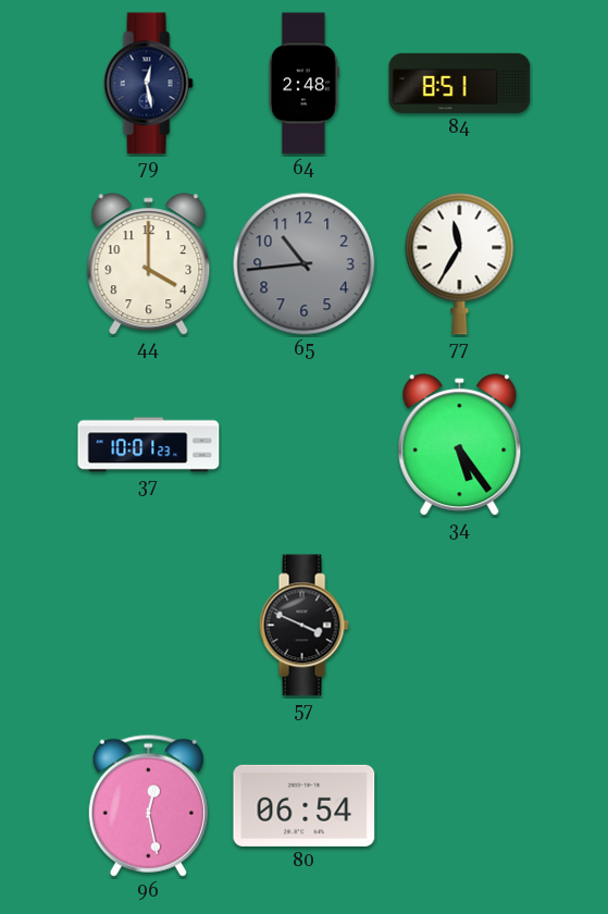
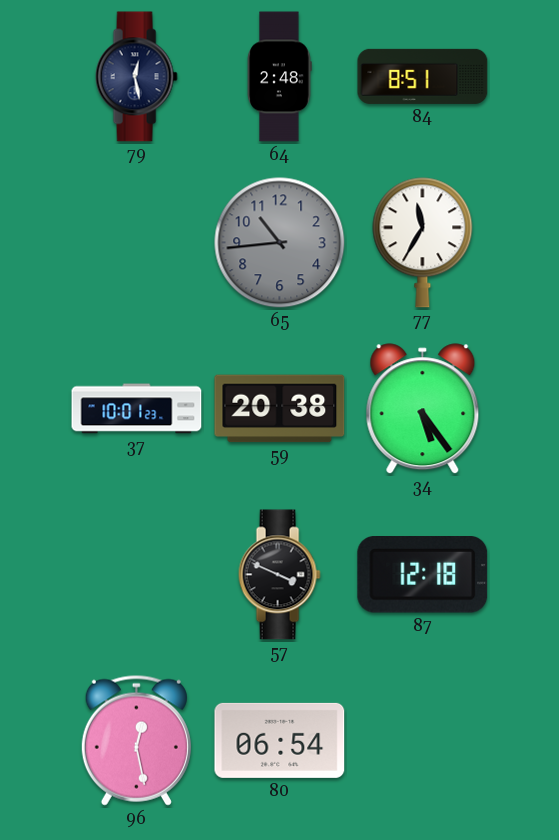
44: 4:00 -> none (149, 264)
59: none -> 20:38 (280, 409)
87: none -> 12:18 (423, 575)
